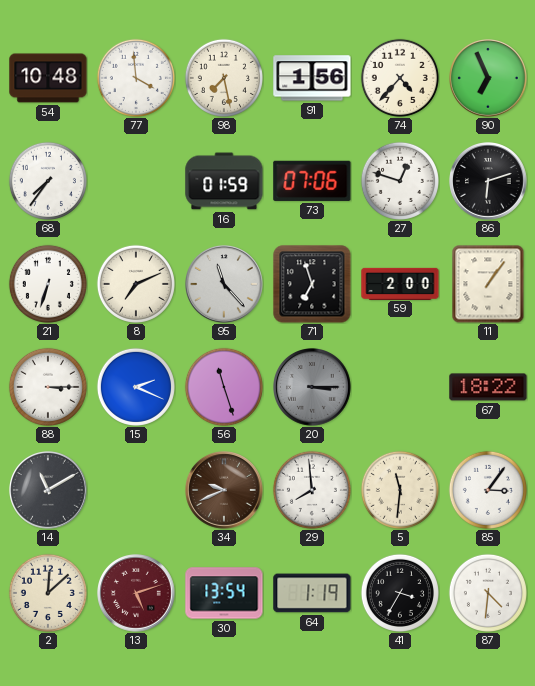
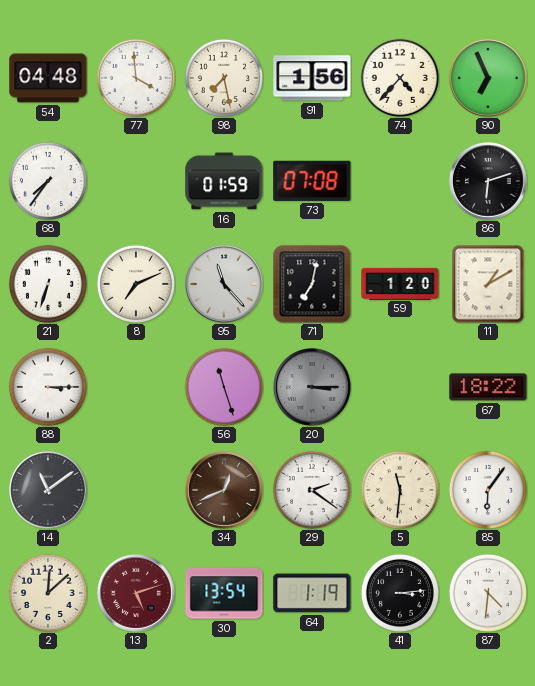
54: 10:48 -> 04:48 (48, 78)
73: 07:06 -> 07:08 (312, 181)
27: 12:48 -> none (400, 181)
71: 6:57 -> 7:02 (312, 284)
59: 2:00 -> 1:20 (400, 283)
11: 1:06 -> 1:10 (488, 284)
15: 2:19 -> none (136, 387)
14: 11:10 -> 11:09 (49, 491)
34: 9:41 -> 12:41 (225, 491)
29: 7:59 -> 2:21 (312, 490)
85: 3:06 -> 6:06 (488, 490)
41: 3:35 -> 3:14 (400, 593)
